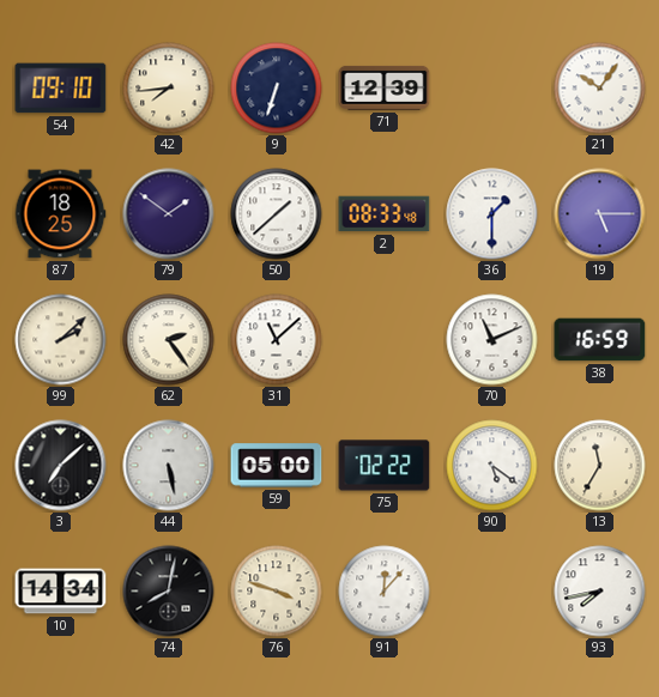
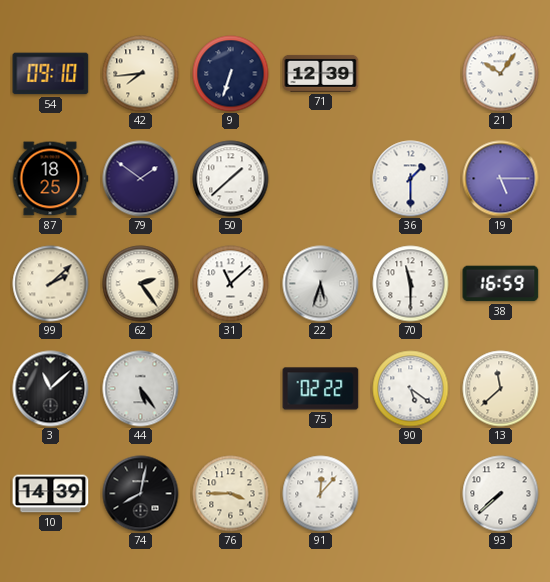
2: 08:33 -> none (385, 214)
22: none -> 5:33 (321, 284)
70: 11:11 -> 11:30 (411, 284)
3: 7:08 -> 11:08 (51, 389)
44: 5:28 -> 5:24 (141, 389)
59: 05:00 -> none (277, 466)
13: 11:35 -> 11:38 (501, 389)
10: 14:34 -> 14:39 (51, 494)
76: 3:48 -> 3:45 (231, 494)
93: 7:43 -> 7:38 (501, 494)
